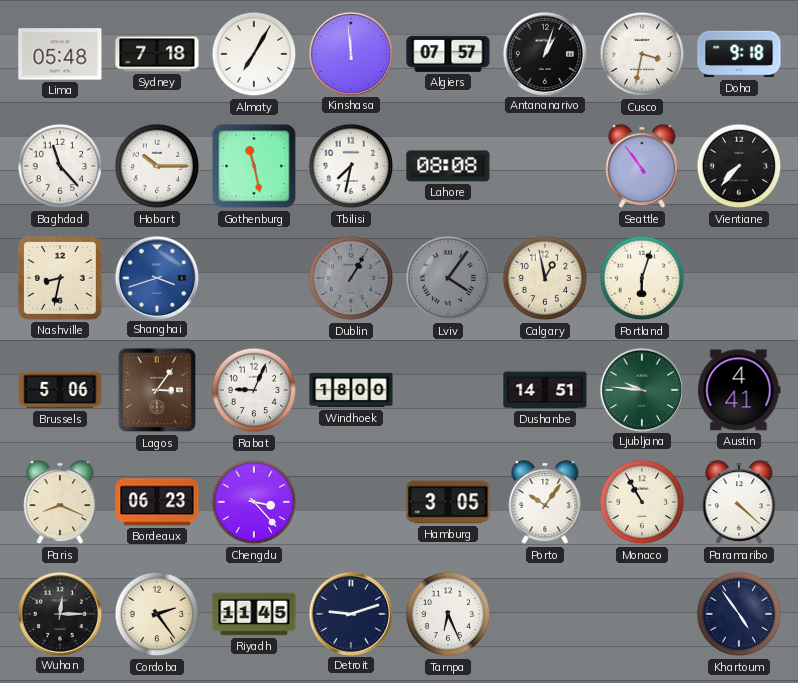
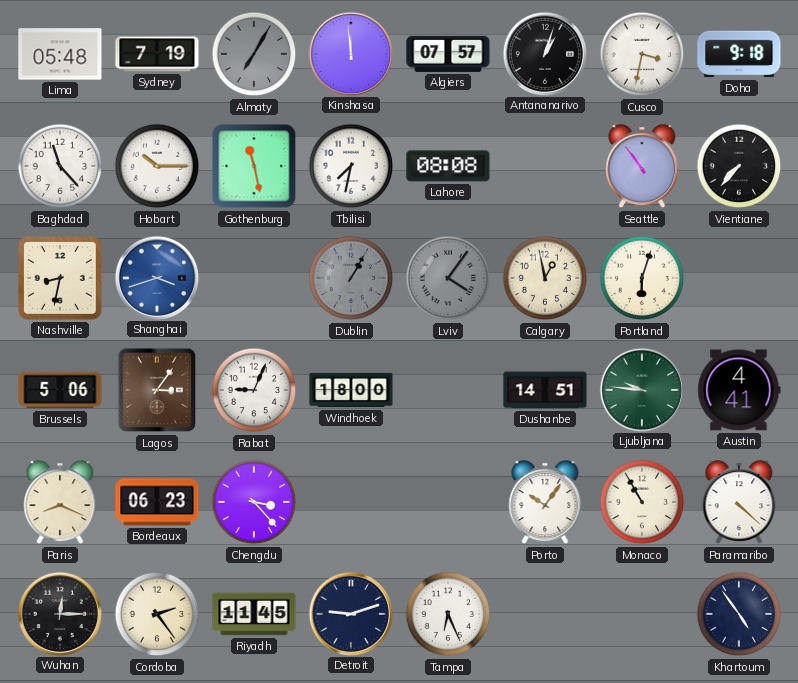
Sydney: 7:18 -> 7:19 (157, 54)
Almaty dial: white -> grey (254, 54)
Hamburg: 3:05 -> none (448, 502)
